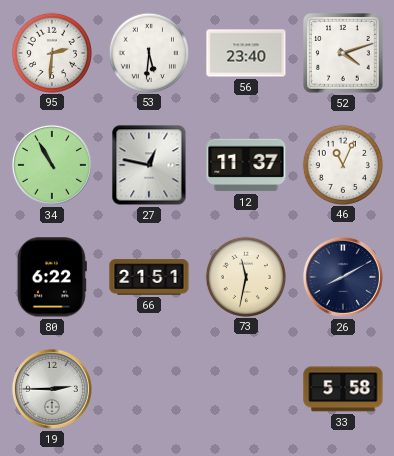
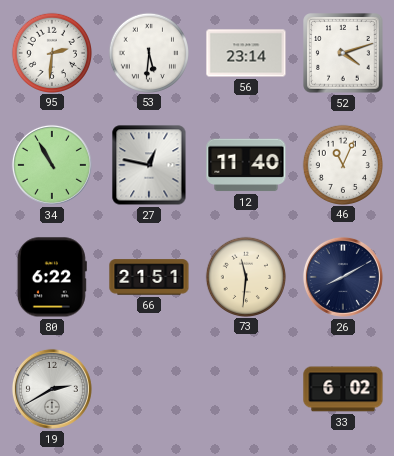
56: 23:40 -> 23:14 (246, 53)
12: 11:37 -> 11:40 (246, 165)
73: 11:32 -> 11:31 (245, 276)
19: 2:45 -> 2:40 (52, 389)
33: 5:58 -> 6:02 (343, 389)
